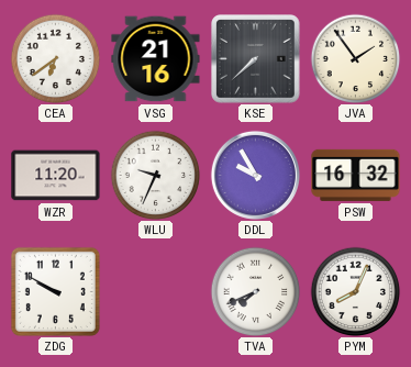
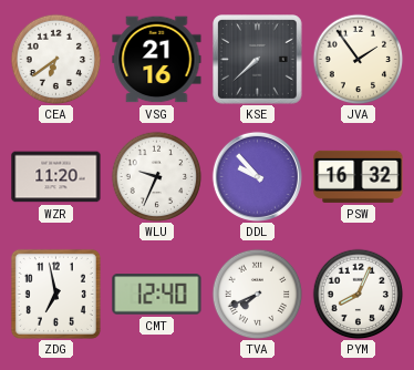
DDL: 9:55 -> 9:53 (257, 176)
ZDG: 9:50 -> 6:58 (55, 294)
CMT: none -> 12:40 (157, 295)
